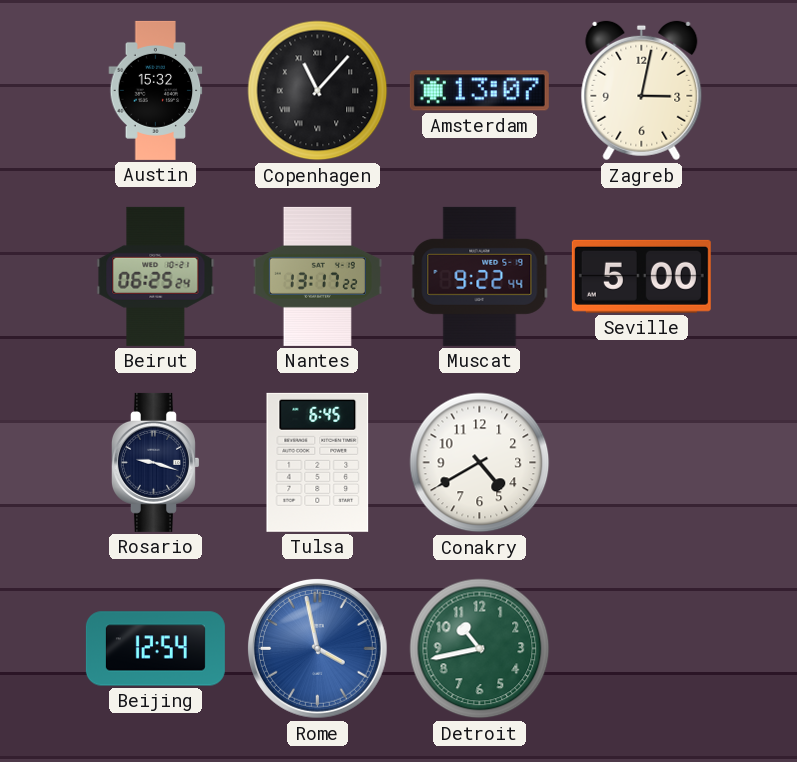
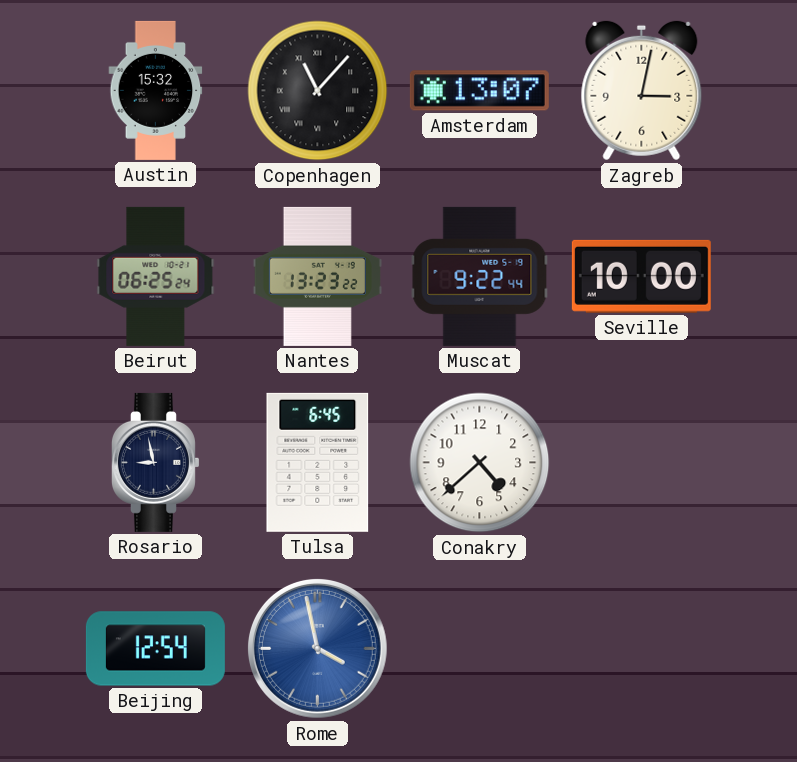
Nantes: 13:17 -> 13:23 (317, 276)
Seville: 5:00 -> 10:00 (641, 276)
Rosario: 9:18 -> 8:58 (155, 462)
Conakry: 4:40 -> 4:38 (480, 463)
Detroit: 10:43 -> none (480, 649)
